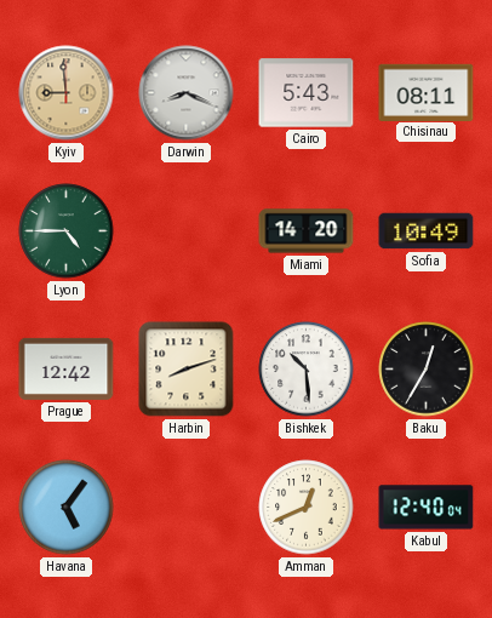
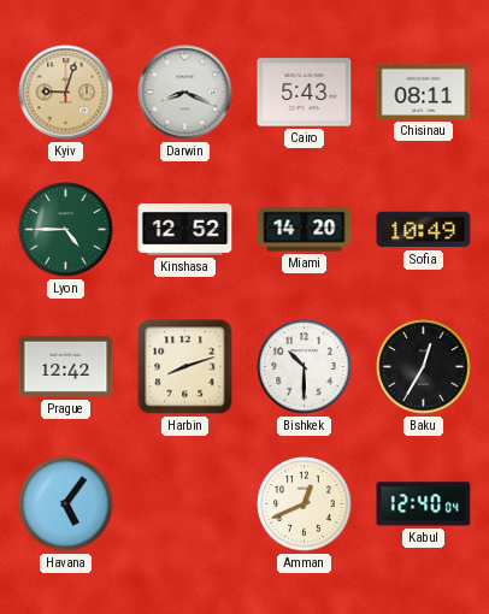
Kyiv: 8:59 -> 9:03 (66, 93)
Kinshasa: none -> 12:52 (185, 230)
Bishkek: 10:29 -> 10:30 (305, 367)
